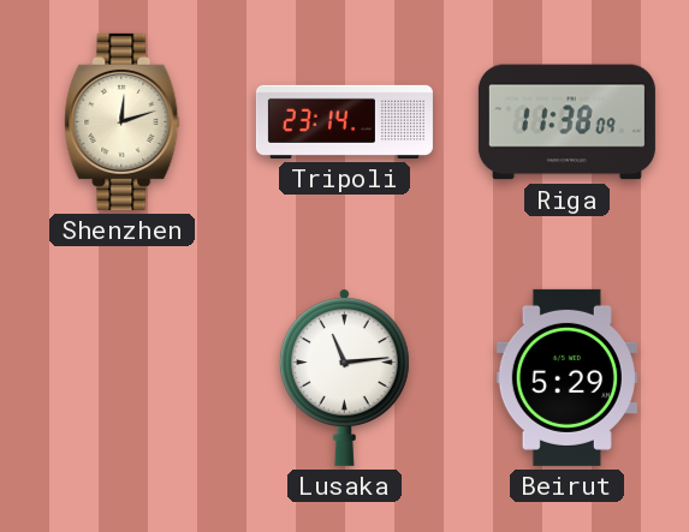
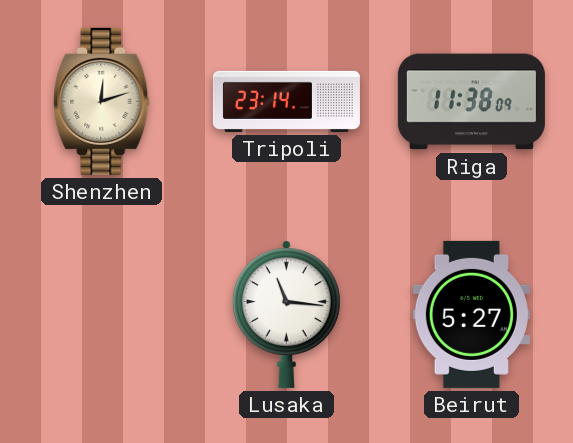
Lusaka: 11:14 -> 11:16 (286, 314)
Beirut: 5:29 -> 5:27 (471, 314)
